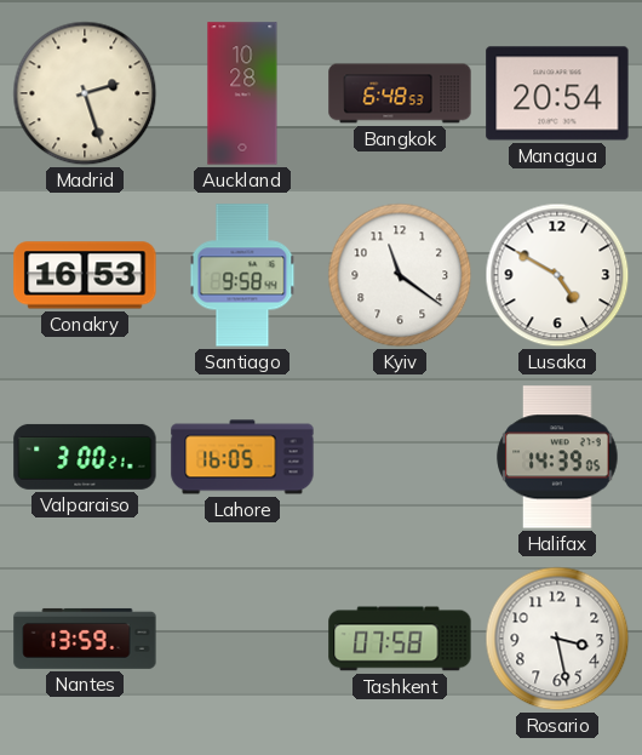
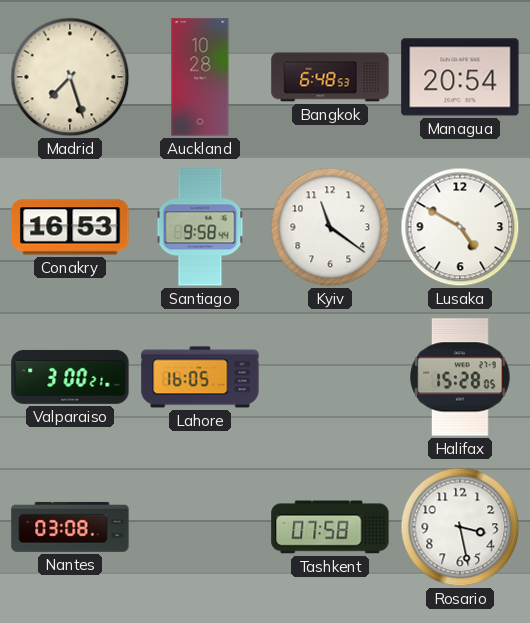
Madrid: 2:27 -> 7:27 (70, 77)
Halifax: 14:39 -> 15:28 (460, 377)
Nantes: 13:59 -> 03:08 (70, 527)
